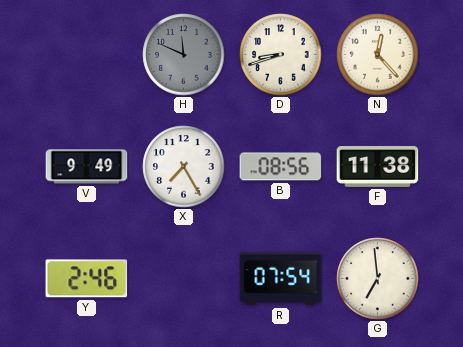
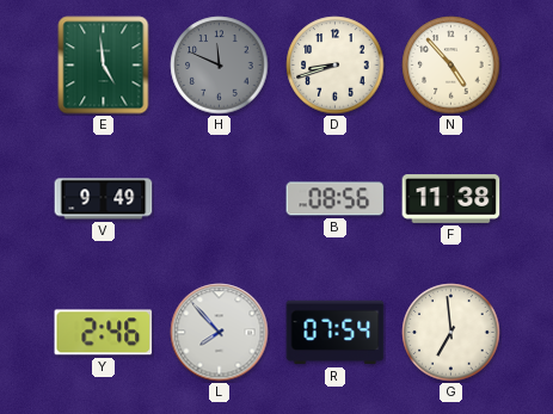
E: none -> 4:59 (104, 66)
N: 12:23 -> 4:53 (451, 66)
X: 7:25 -> none (184, 167)
L: none -> 7:53 (220, 333)
